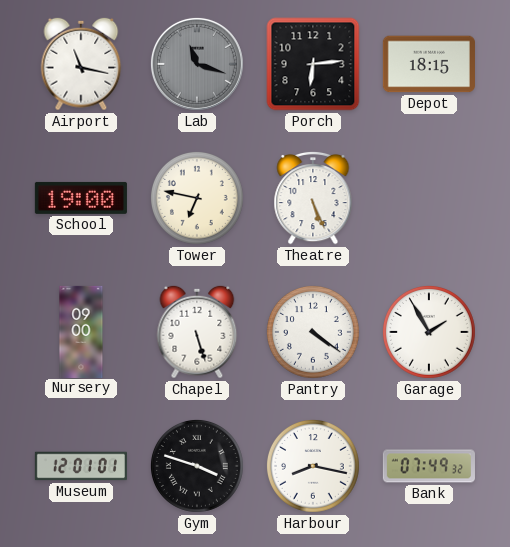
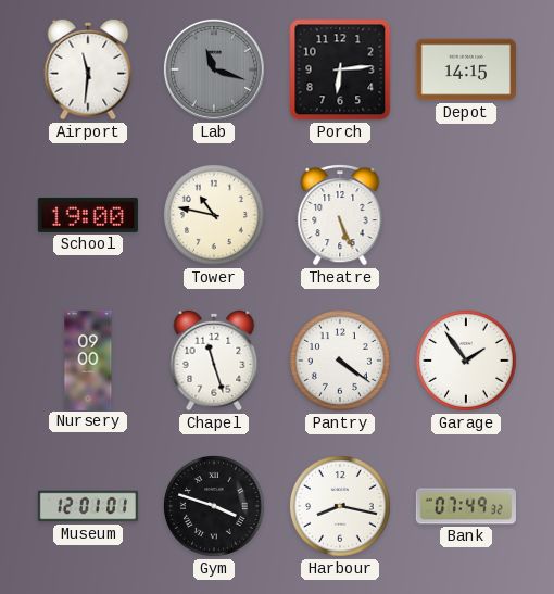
Airport: 11:17 -> 11:31 (88, 69)
Depot: 18:15 -> 14:15 (466, 69)
Tower: 6:47 -> 10:47 (214, 215)
Chapel: 5:27 -> 11:27 (214, 361)
Garage: 1:55 -> 1:54 (466, 361)
